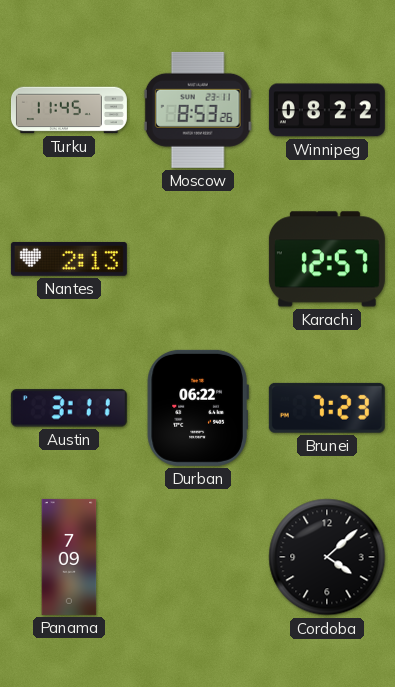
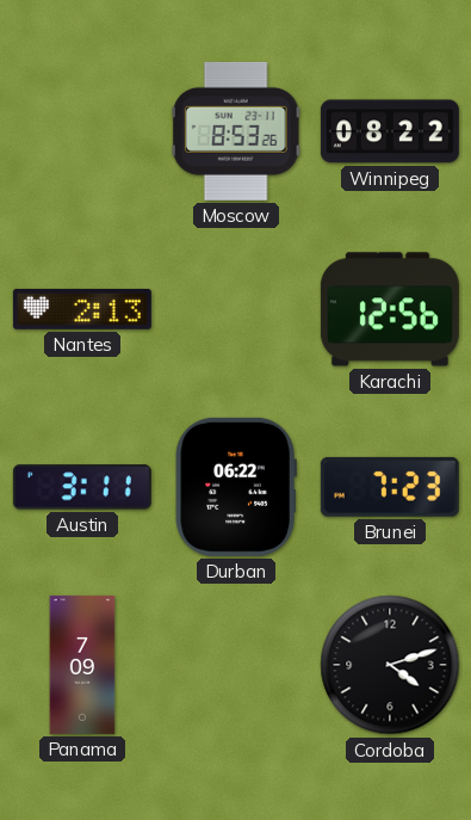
Turku: 11:45 -> none (69, 110)
Karachi: 12:57 -> 12:56 (390, 309)
Cordoba: 4:08 -> 4:12 (390, 665)
